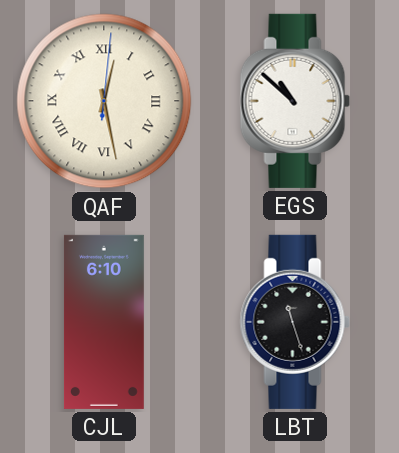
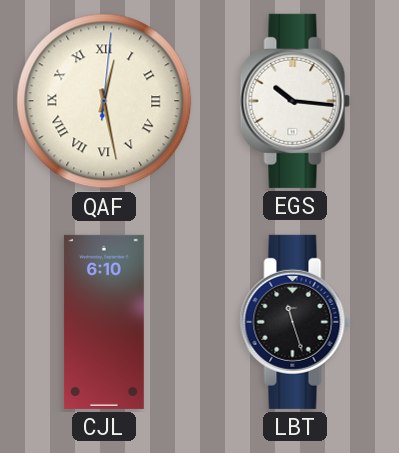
EGS: 10:52 -> 10:16 (295, 101)
